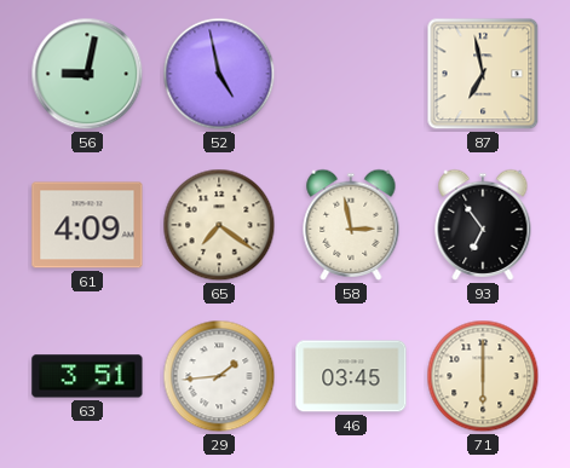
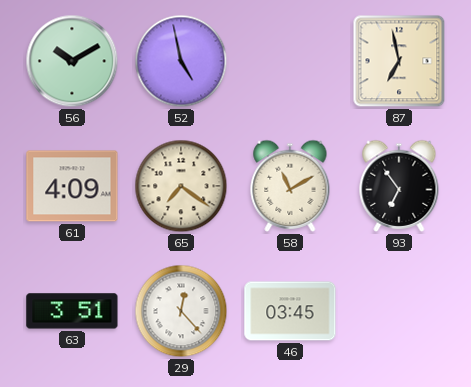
56: 9:02 -> 10:10 (72, 61)
58: 2:58 -> 11:10 (290, 186)
29: 1:44 -> 12:23 (181, 311)
71: 6:00 -> none (483, 376)
